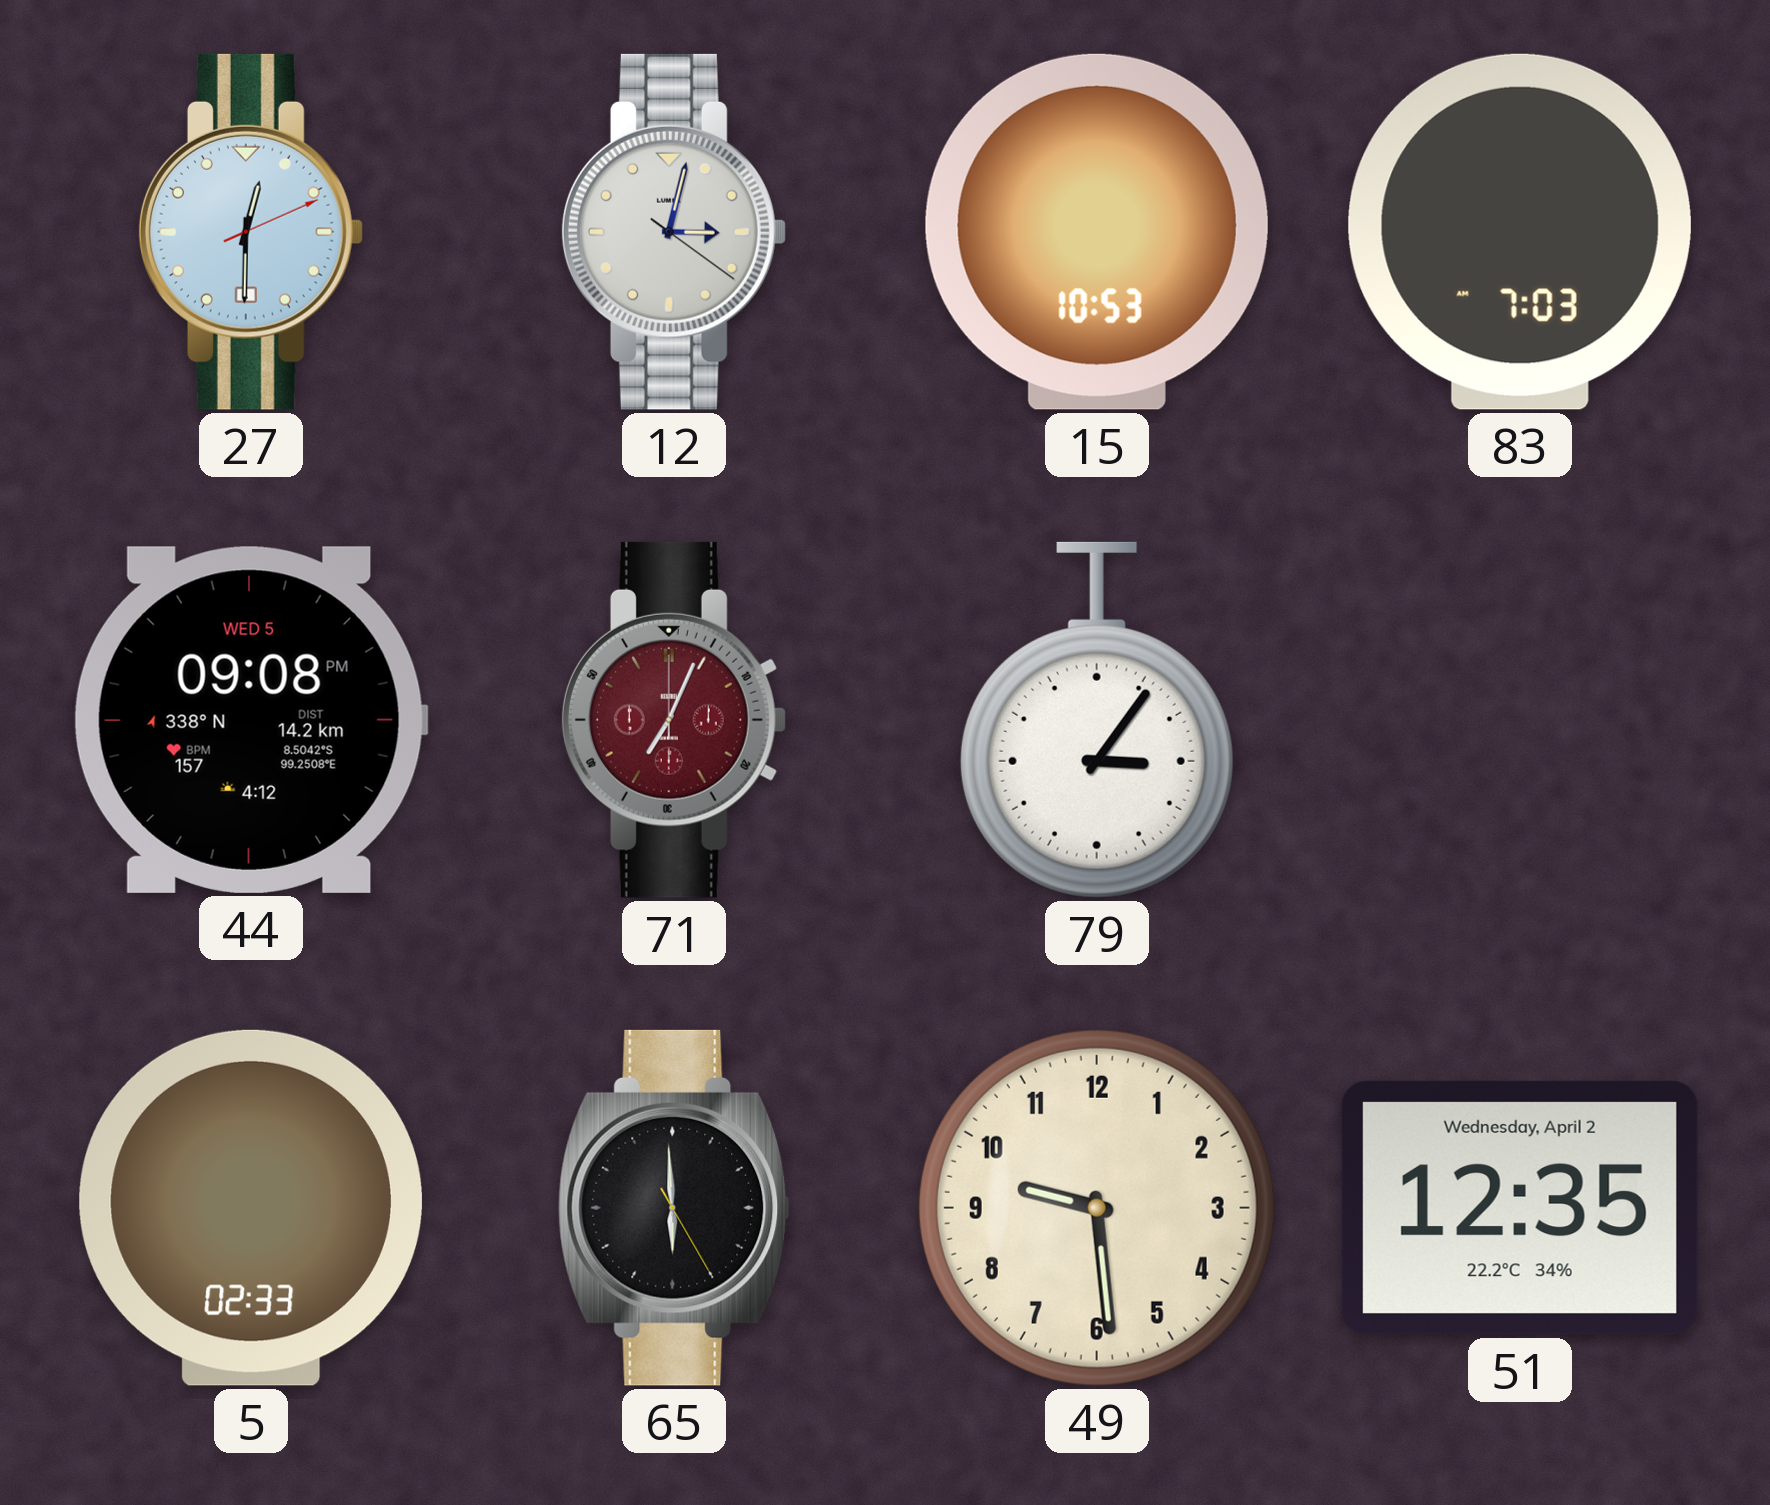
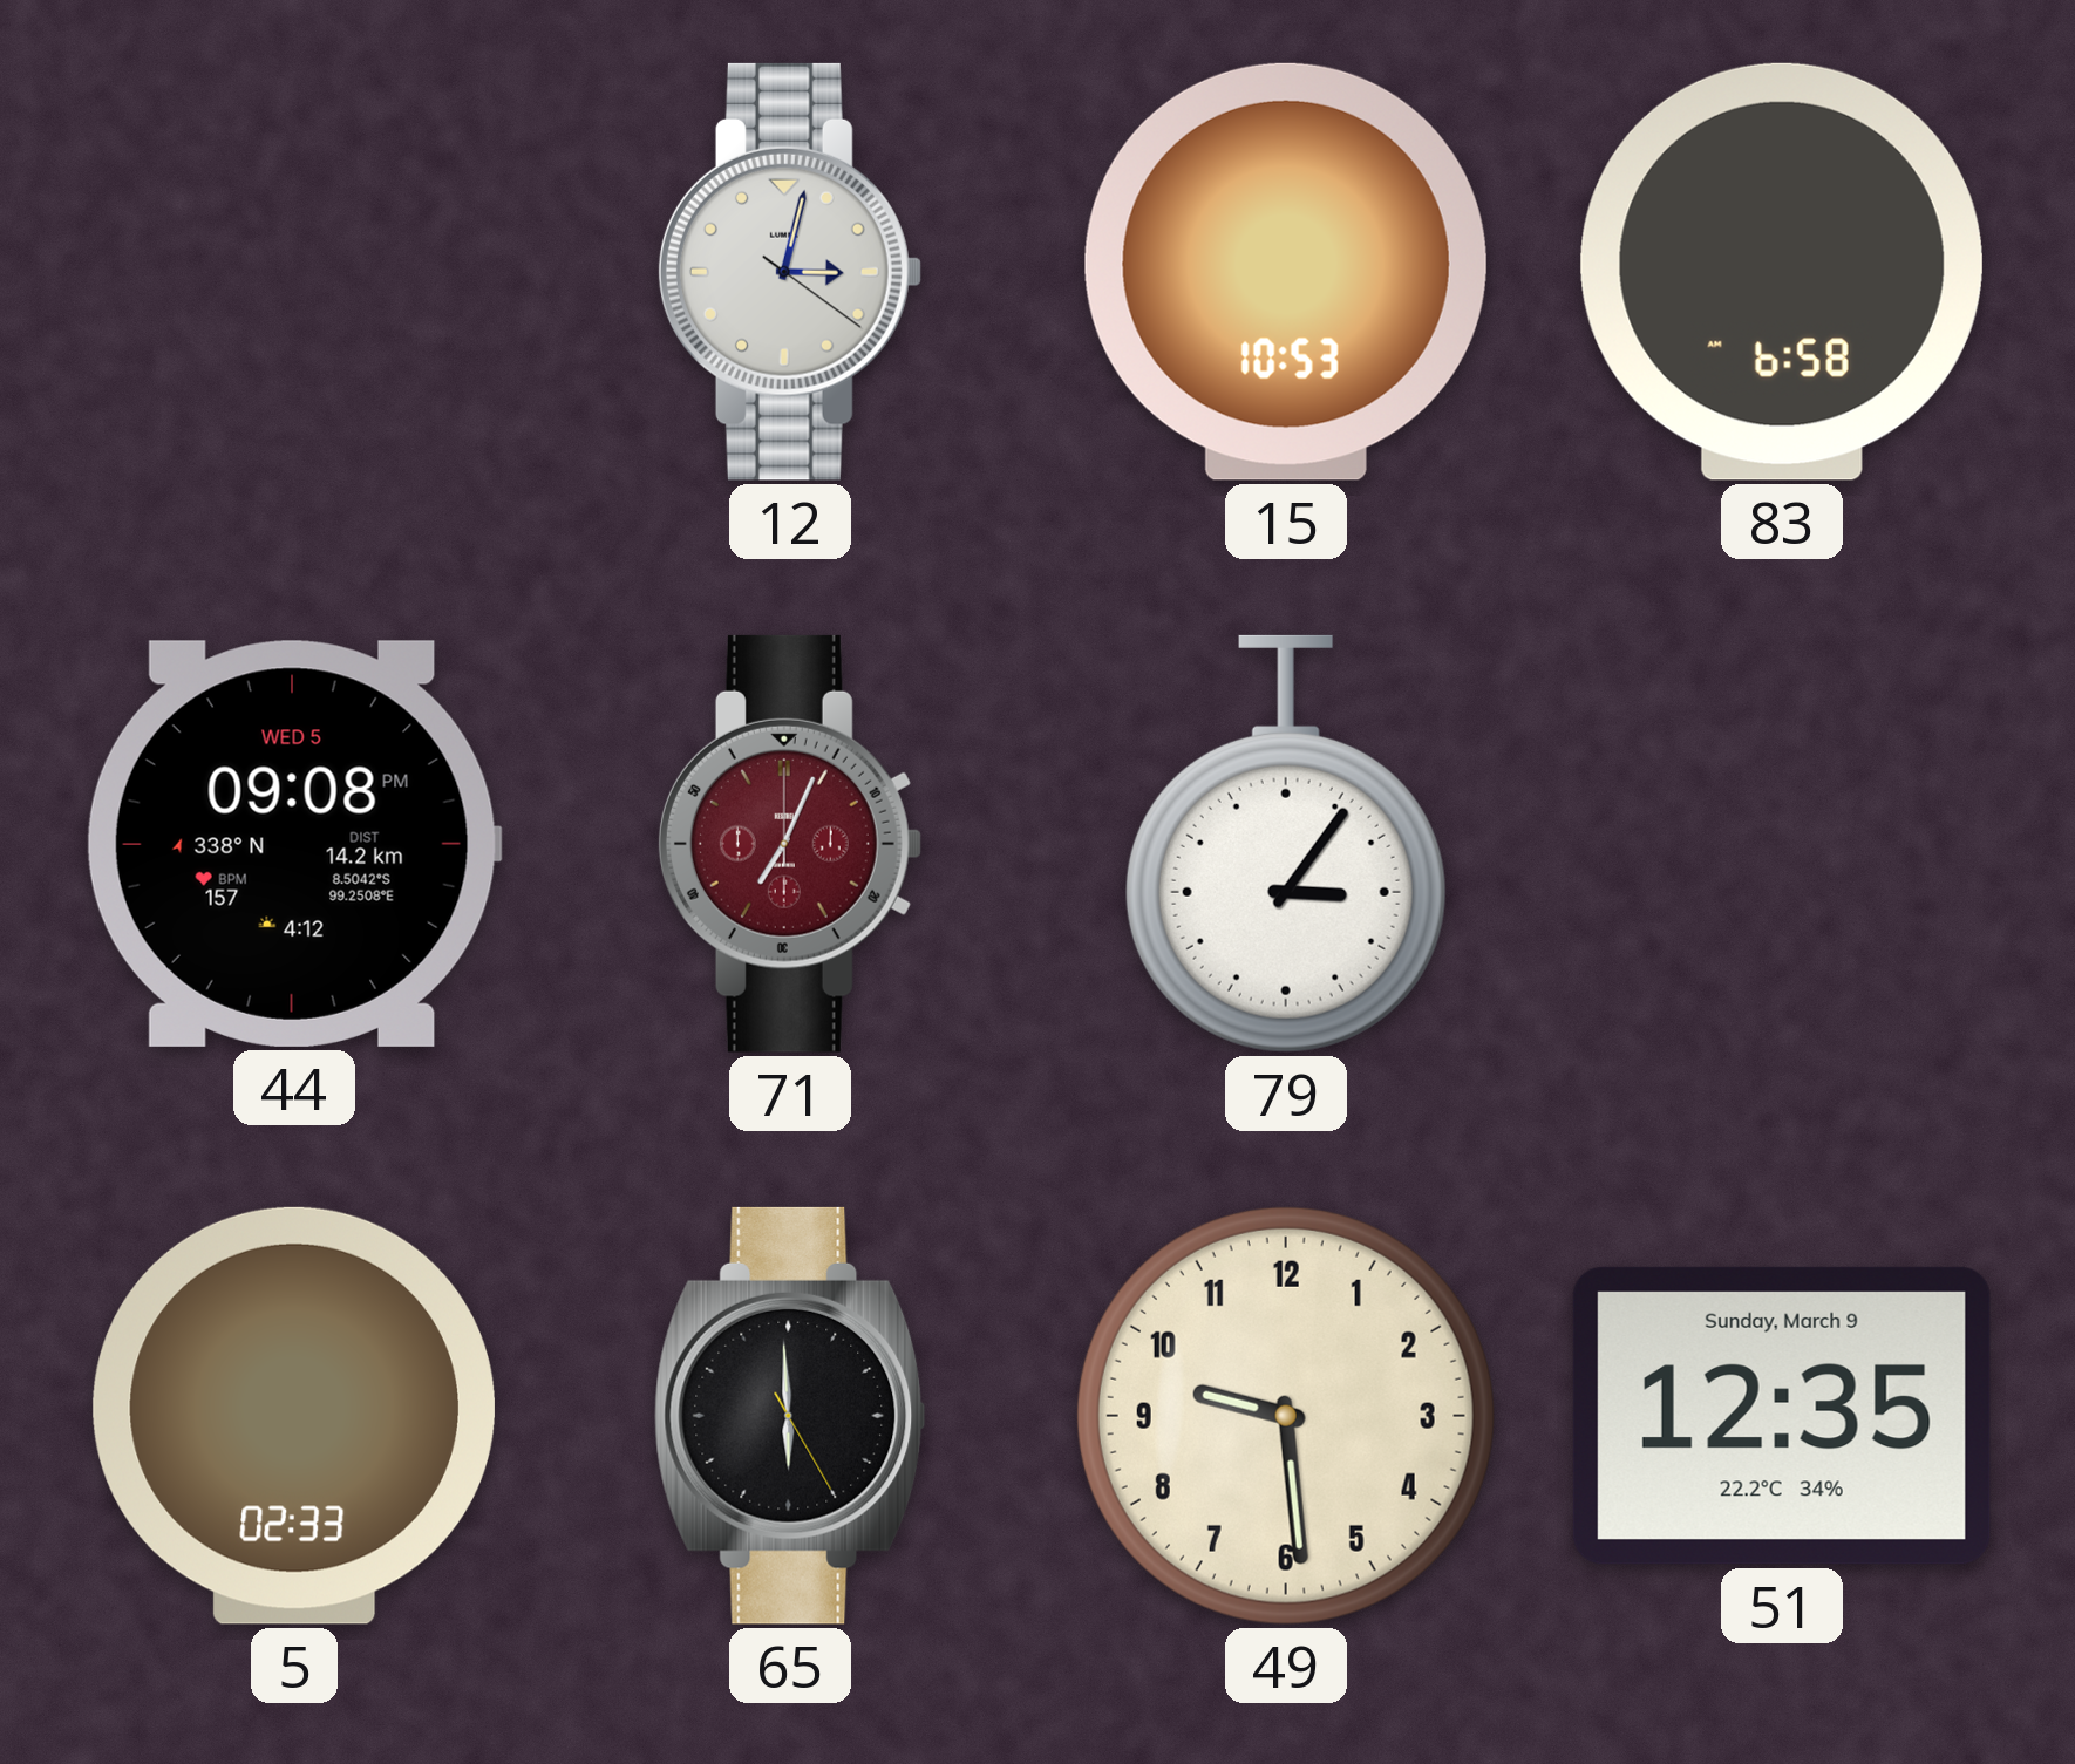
27: 12:30 -> none (250, 232)
83: 7:03 -> 6:58 (1782, 272)
51 date: Wednesday, April 2 -> Sunday, March 9 (1782, 1416)
